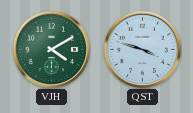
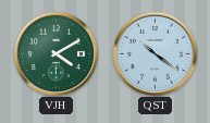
QST: 3:48 -> 10:21 (155, 53)
